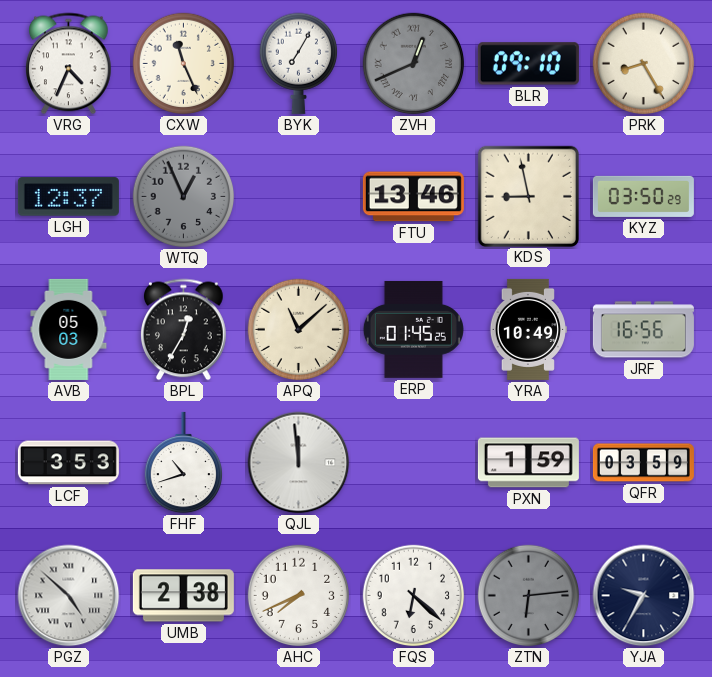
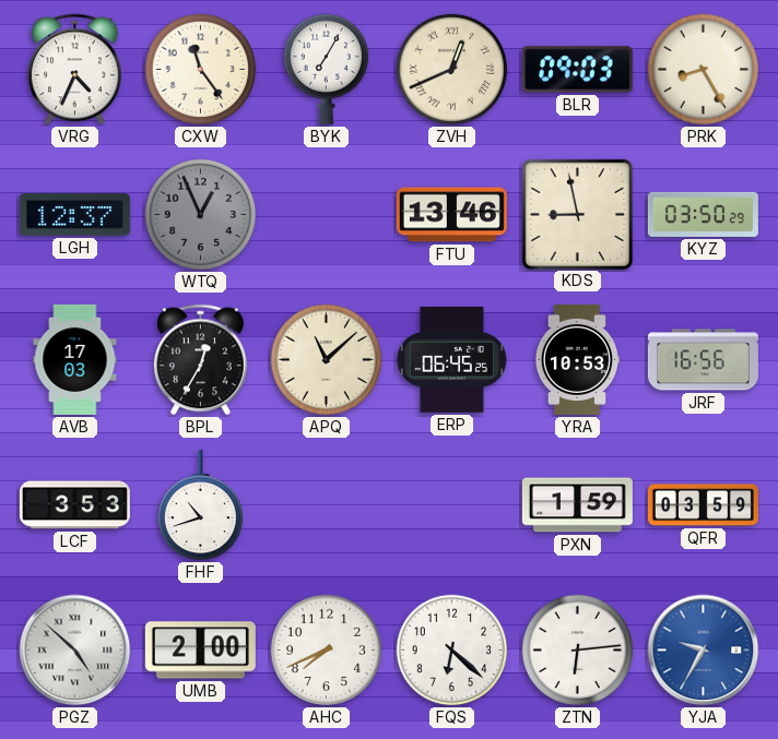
CXW: 11:26 -> 11:24 (201, 70)
ZVH dial: grey -> cream (452, 70)
BLR: 09:10 -> 09:03 (577, 70)
AVB: 05:03 -> 17:03 (75, 359)
ERP: 01:45 -> 06:45 (451, 359)
YRA: 10:49 -> 10:53 (577, 359)
QJL: 11:59 -> none (299, 463)
UMB: 2:38 -> 2:00 (200, 651)
ZTN dial: grey -> white (578, 651)
YJA dial: navy -> blue (704, 651)
